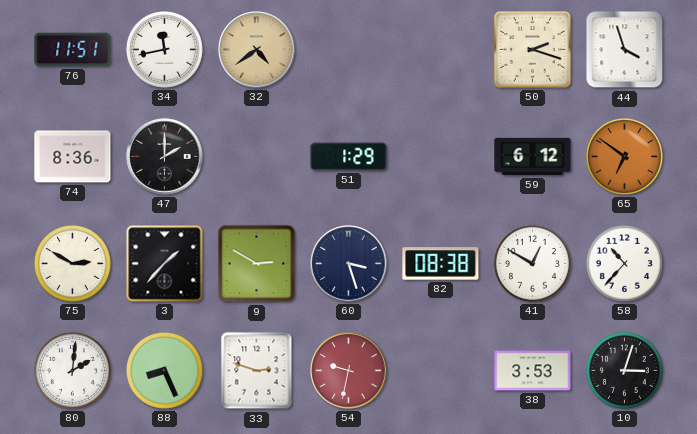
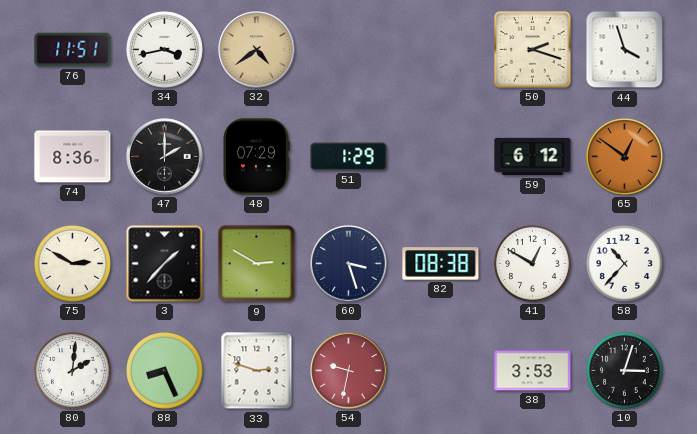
34: 11:43 -> 3:43 (164, 49)
48: none -> 07:29 (257, 157)
65: 6:51 -> 12:51 (624, 156)
